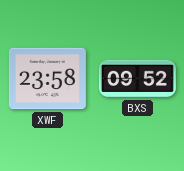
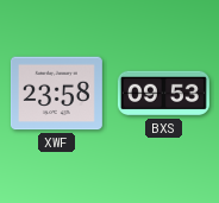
BXS: 09:52 -> 09:53 (163, 94)
